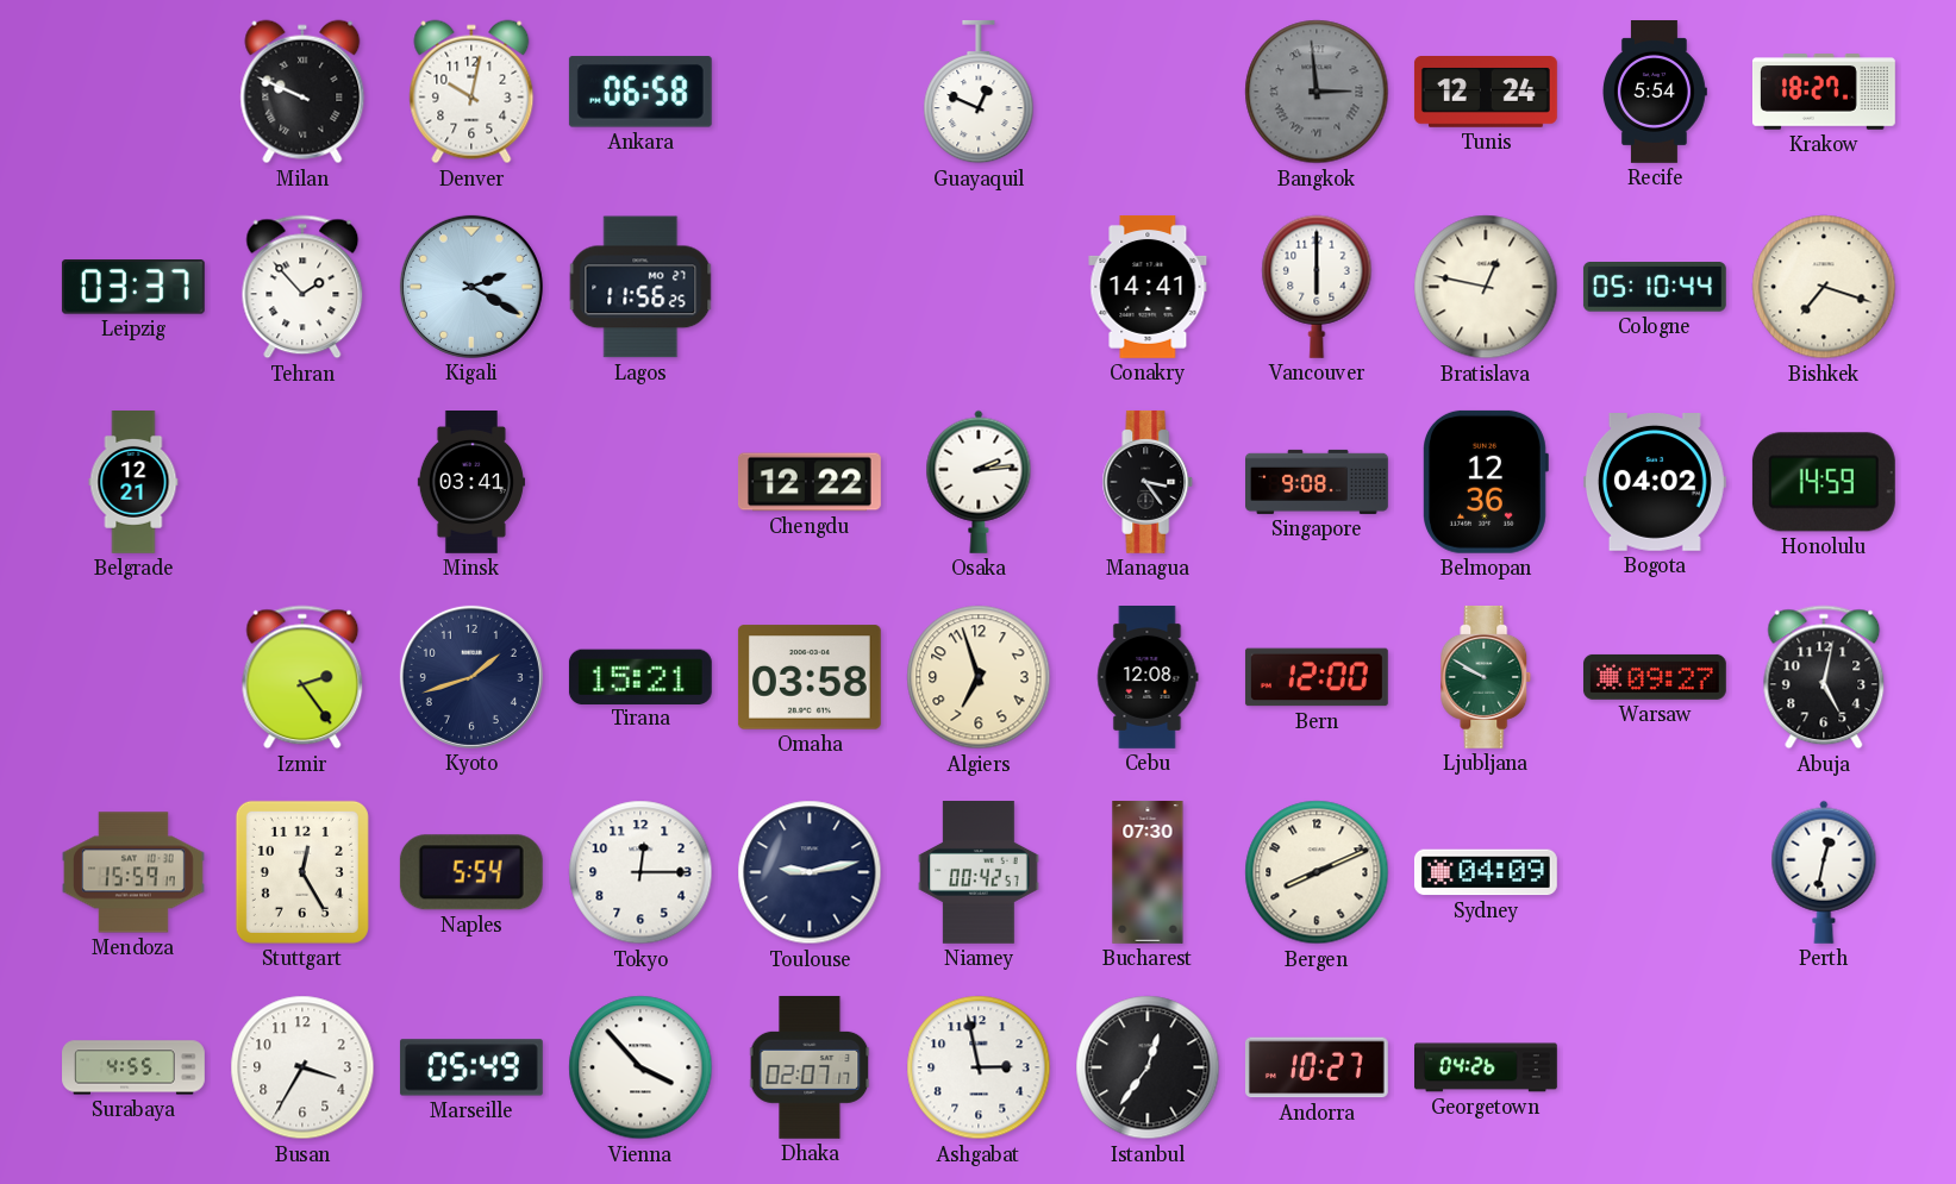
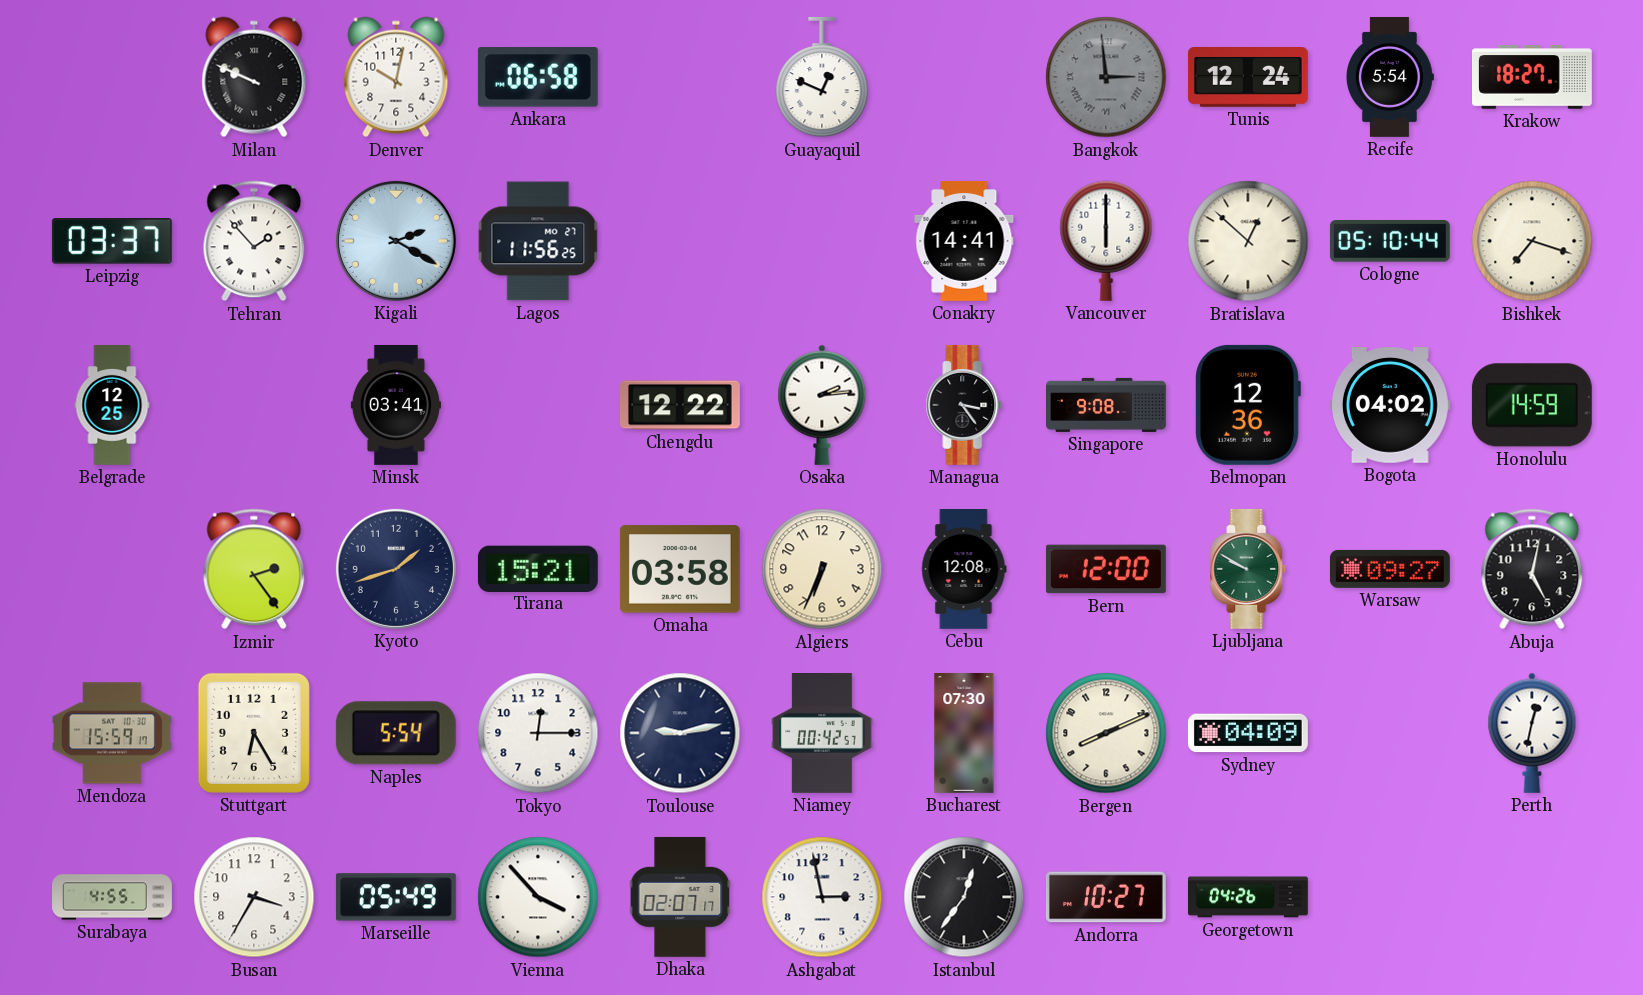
Bratislava: 12:47 -> 12:52 (1248, 241)
Belgrade: 12:21 -> 12:25 (112, 406)
Algiers: 6:57 -> 6:34 (822, 569)
Stuttgart: 12:25 -> 6:25 (254, 733)
